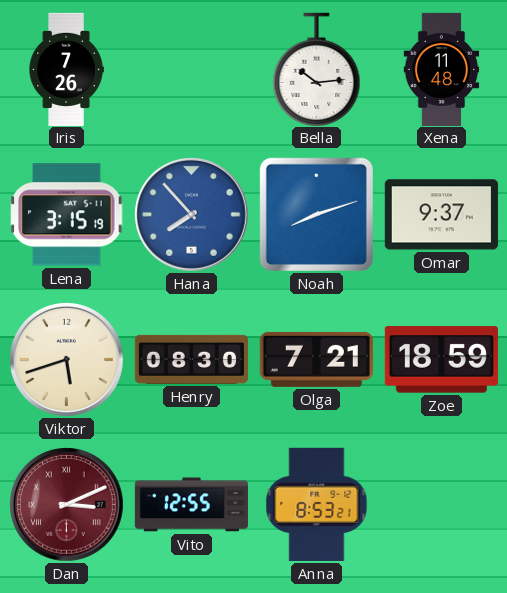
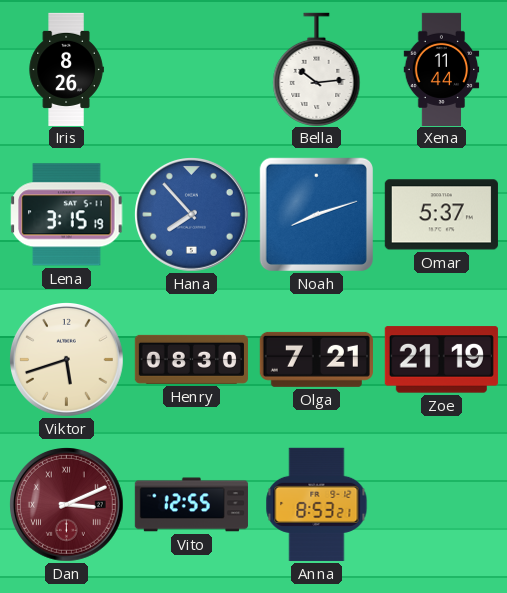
Iris: 7:26 -> 8:26 (66, 69)
Xena: 11:48 -> 11:44 (442, 69)
Omar: 9:37 -> 5:37 (441, 215)
Zoe: 18:59 -> 21:19 (441, 360)
